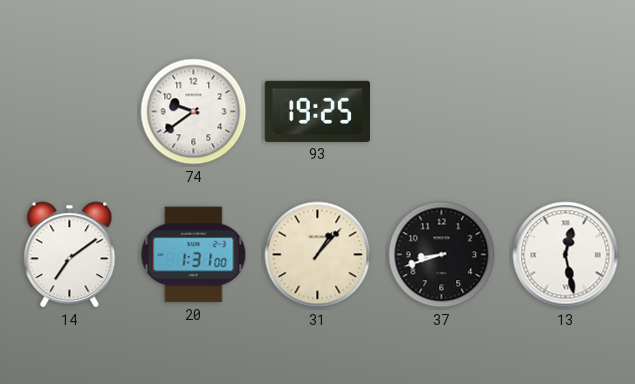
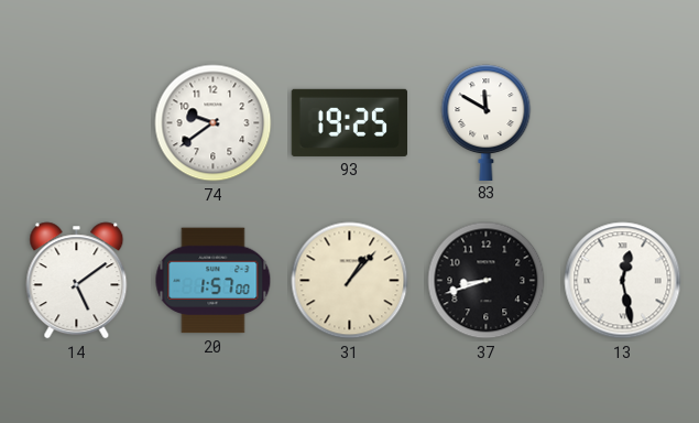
83: none -> 11:50 (487, 122)
14: 7:09 -> 5:09 (77, 281)
20: 1:31 -> 1:57 (214, 281)
